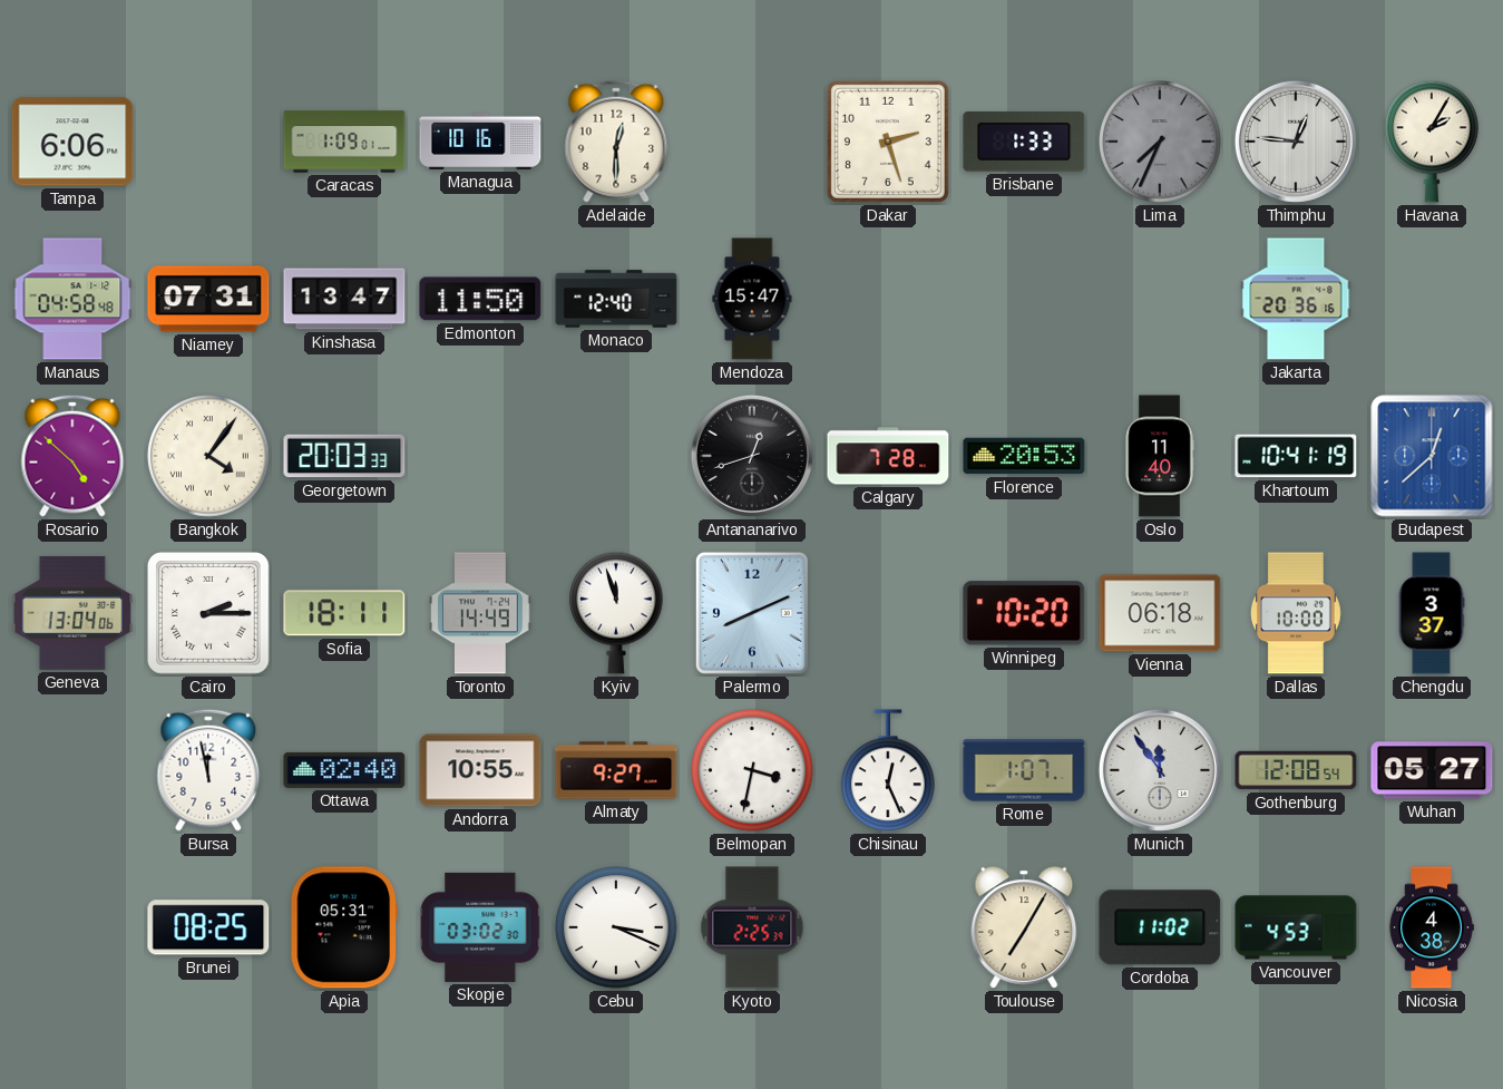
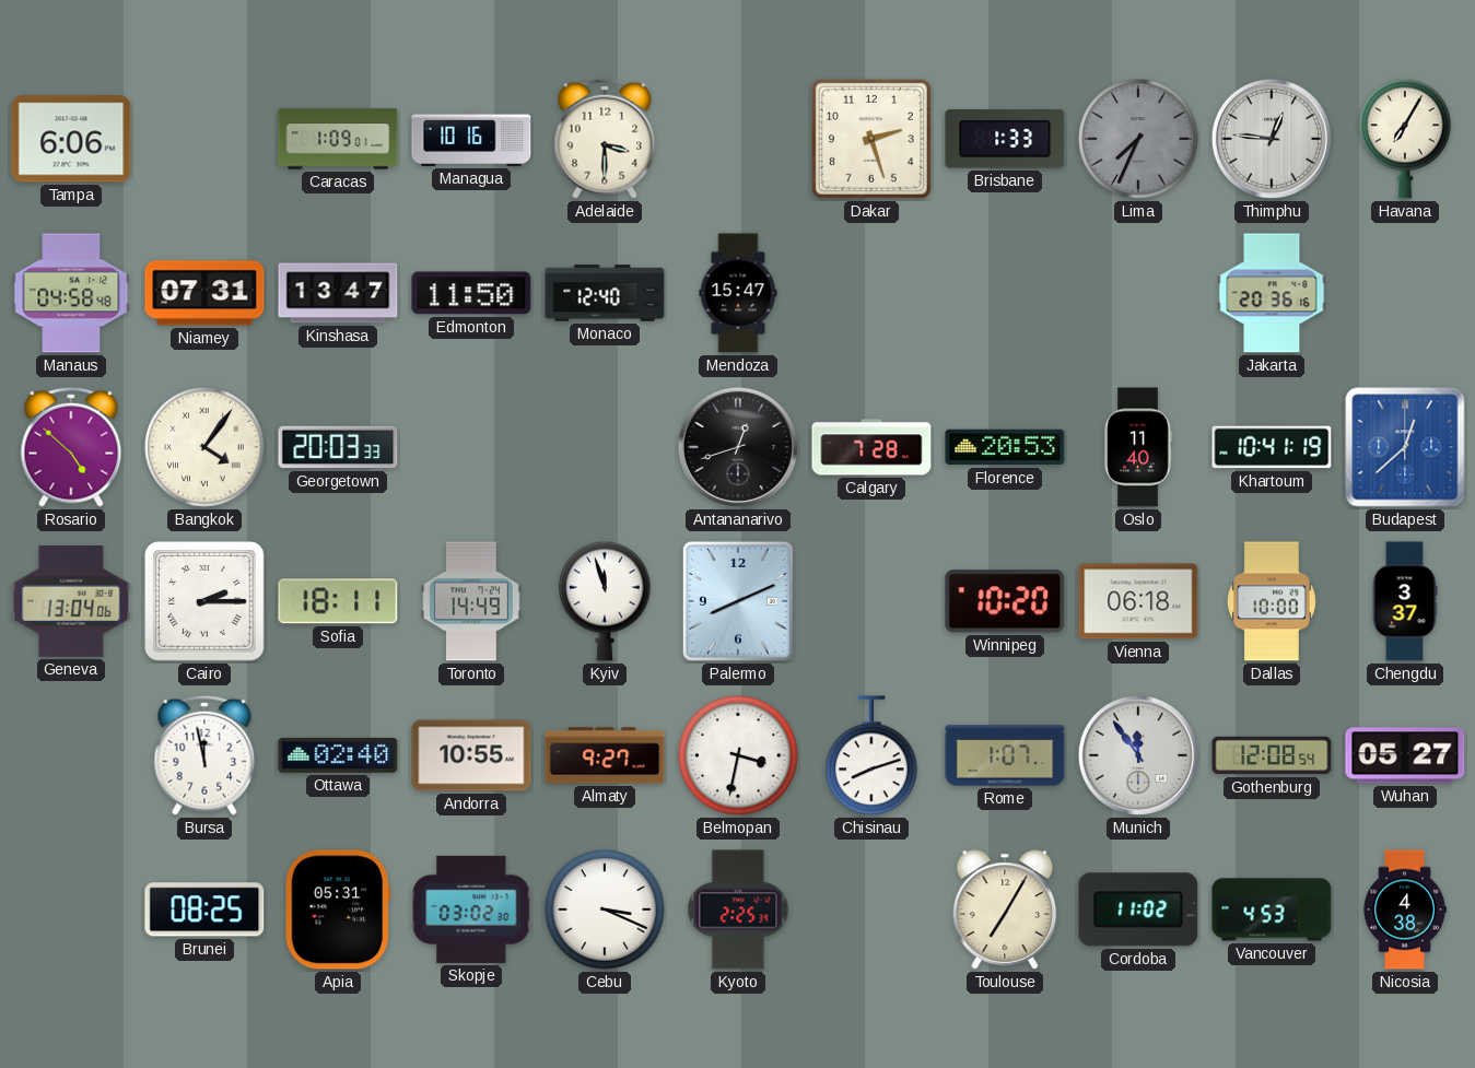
Adelaide: 12:30 -> 3:30 (605, 139)
Havana: 2:05 -> 7:05 (1405, 139)
Chisinau: 12:26 -> 8:12 (871, 756)
